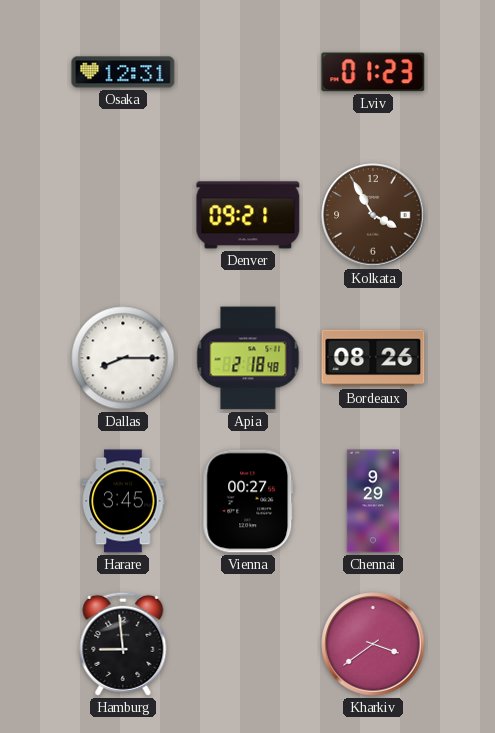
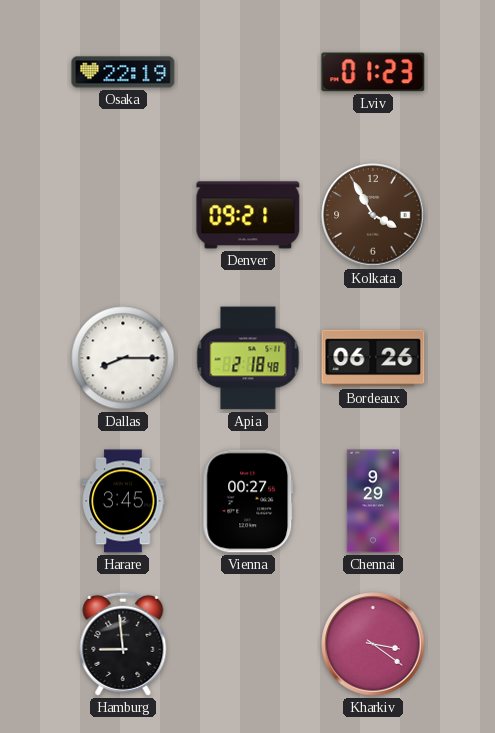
Osaka: 12:31 -> 22:19 (123, 72)
Bordeaux: 08:26 -> 06:26 (373, 358)
Kharkiv: 3:39 -> 3:21 (373, 644)
